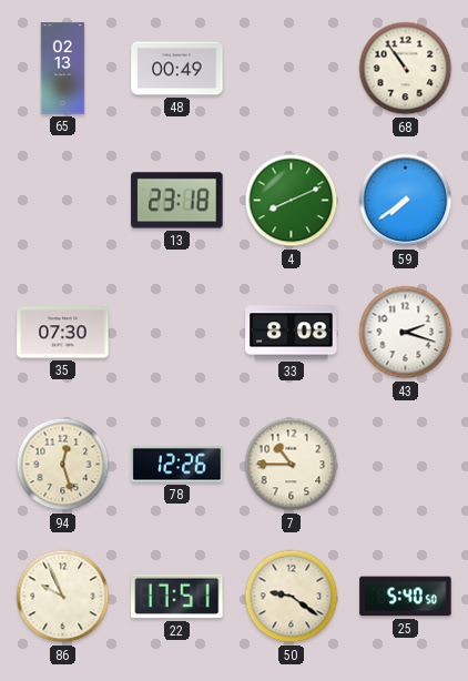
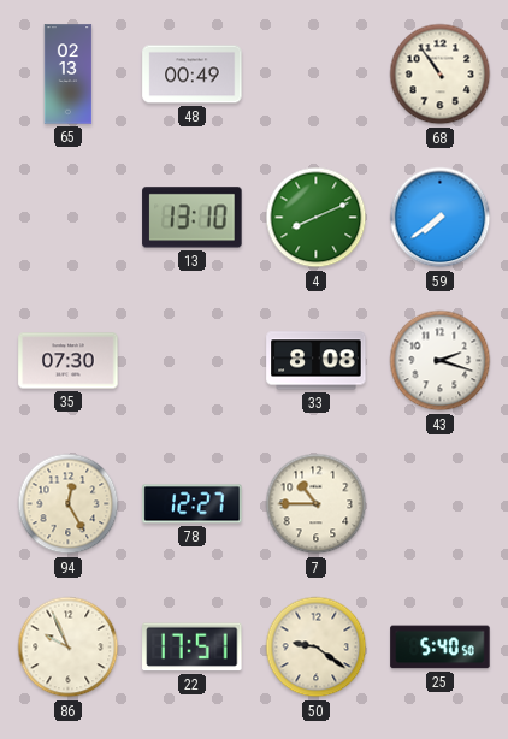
13: 23:18 -> 13:10 (193, 218)
94: 12:27 -> 12:25 (69, 504)
78: 12:26 -> 12:27 (193, 504)
